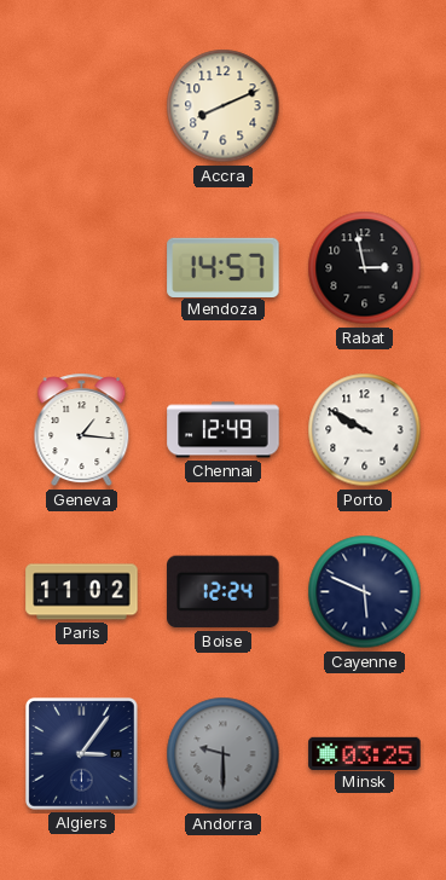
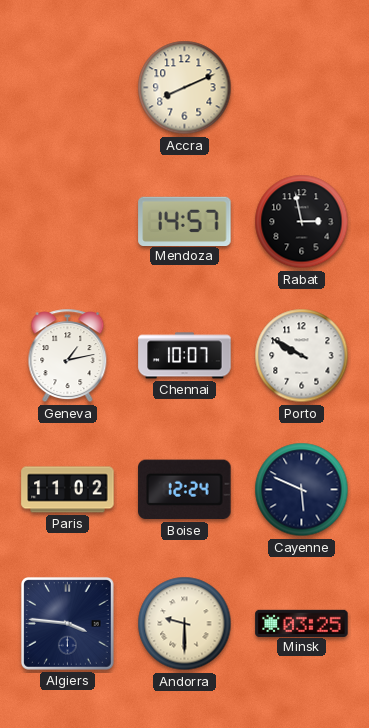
Geneva: 1:16 -> 1:13 (68, 356)
Chennai: 12:49 -> 10:07 (185, 356)
Algiers: 3:06 -> 3:46 (67, 623)
Andorra dial: grey -> cream (185, 624)
